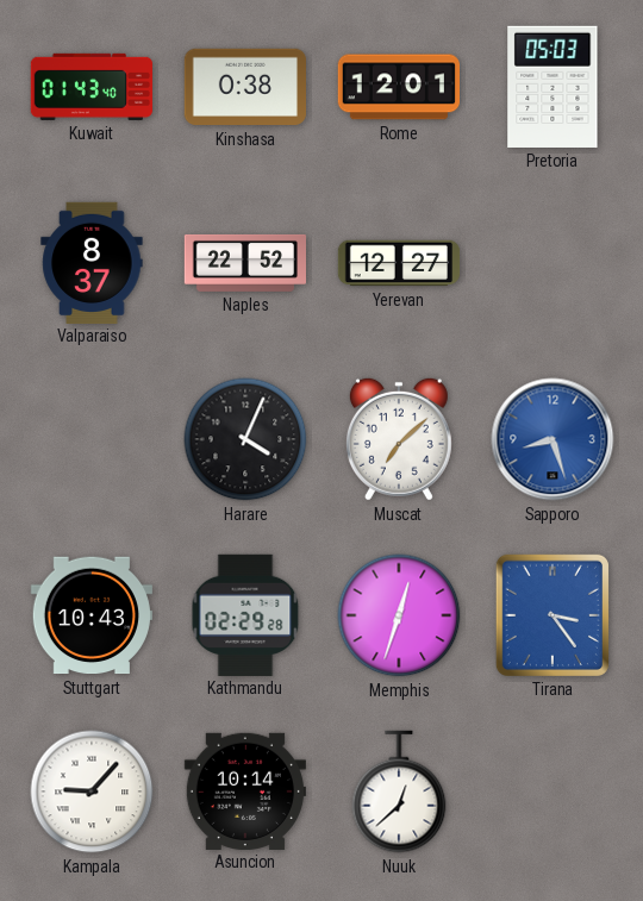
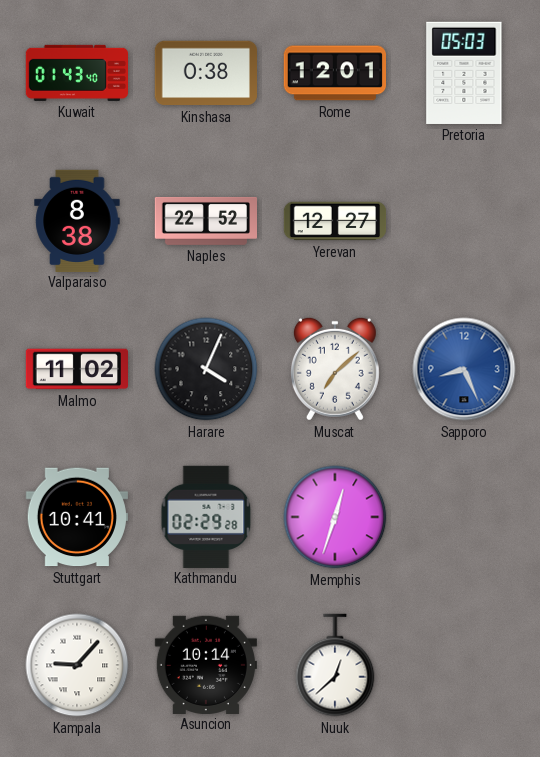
Valparaiso: 8:37 -> 8:38 (77, 220)
Malmo: none -> 11:02 (76, 369)
Sapporo: 8:27 -> 8:26 (464, 369)
Stuttgart: 10:43 -> 10:41 (77, 517)
Tirana: 3:24 -> none (553, 615)
